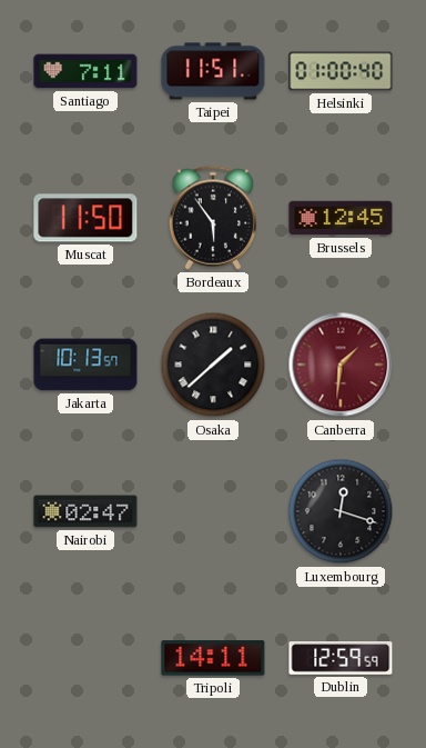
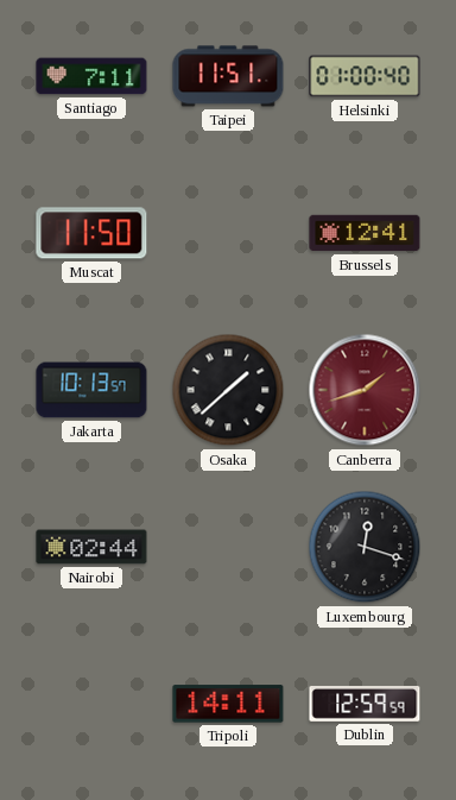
Bordeaux: 5:54 -> none (213, 218)
Brussels: 12:45 -> 12:41 (365, 233)
Canberra: 1:31 -> 1:42 (365, 390)
Nairobi: 02:47 -> 02:44 (91, 547)
